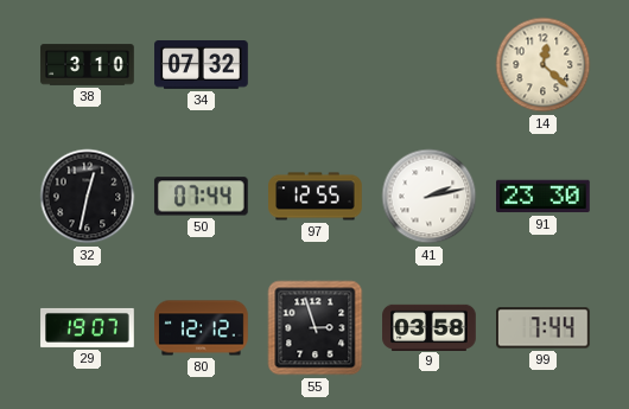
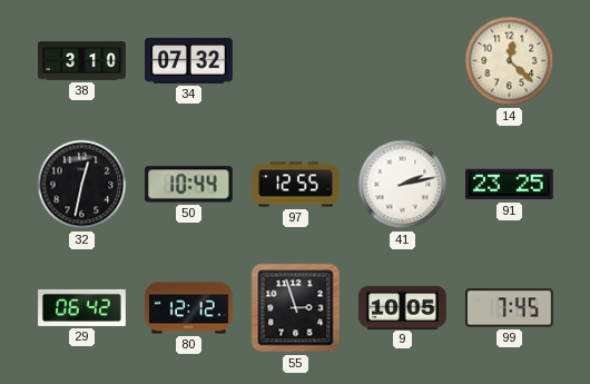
50: 07:44 -> 10:44 (188, 185)
91: 23:30 -> 23:25 (510, 185)
29: 19:07 -> 06:42 (82, 307)
9: 03:58 -> 10:05 (403, 307)
99: 7:44 -> 7:45 (510, 308)
